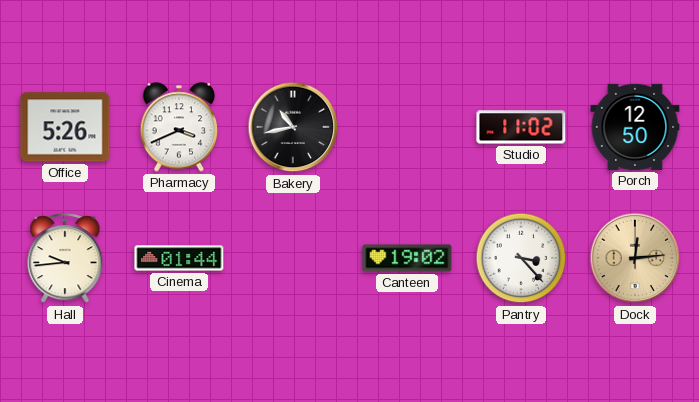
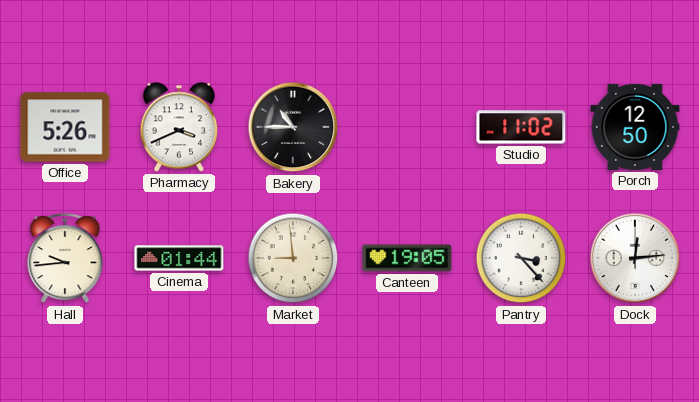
Bakery: 10:43 -> 10:45 (293, 127)
Market: none -> 8:59 (293, 258)
Canteen: 19:02 -> 19:05 (407, 258)
Dock dial: champagne -> white (635, 258)
